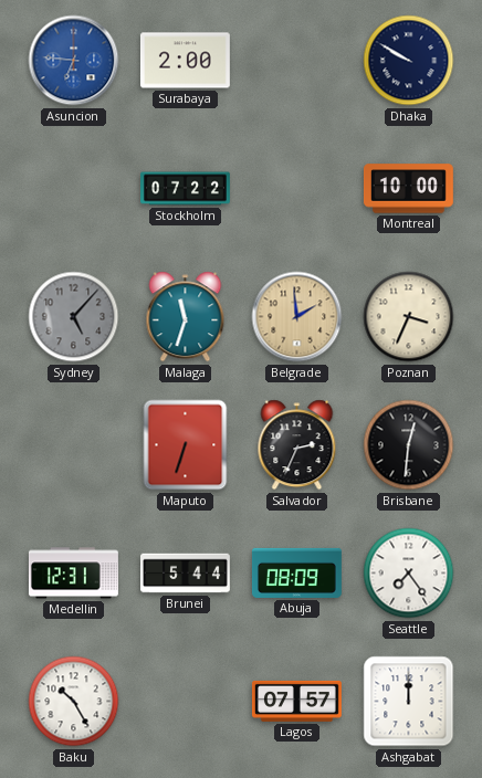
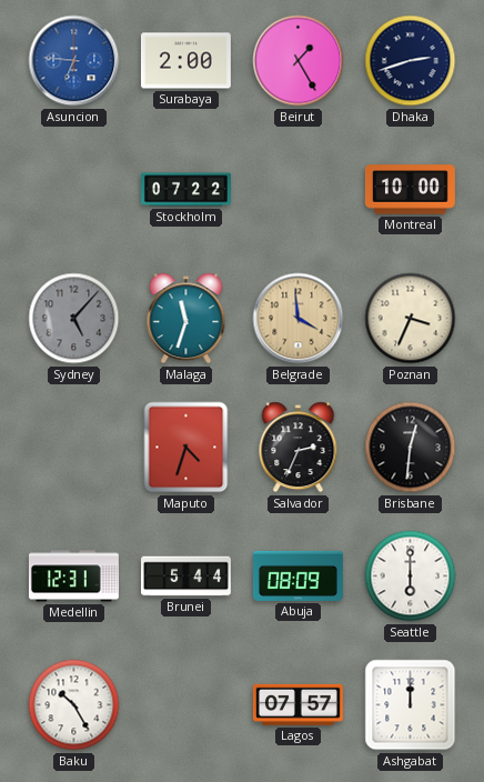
Beirut: none -> 1:25 (299, 61)
Dhaka: 9:50 -> 2:42 (411, 61)
Belgrade: 1:59 -> 3:59 (299, 319)
Maputo: 6:33 -> 4:33 (186, 448)
Seattle: 7:24 -> 6:00 (411, 577)
